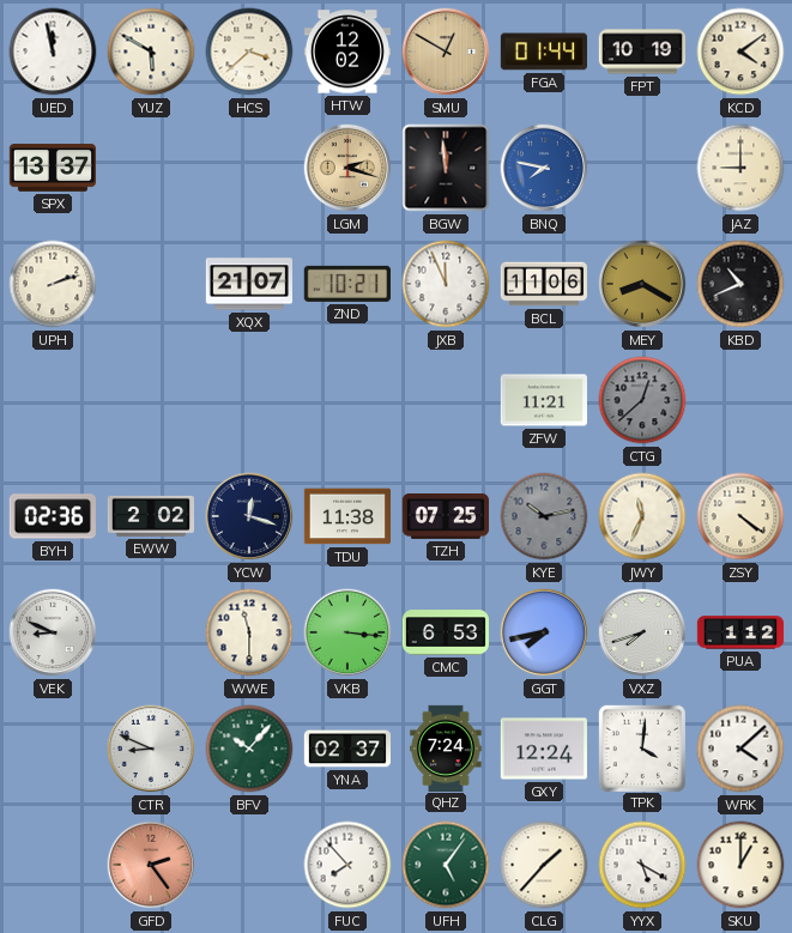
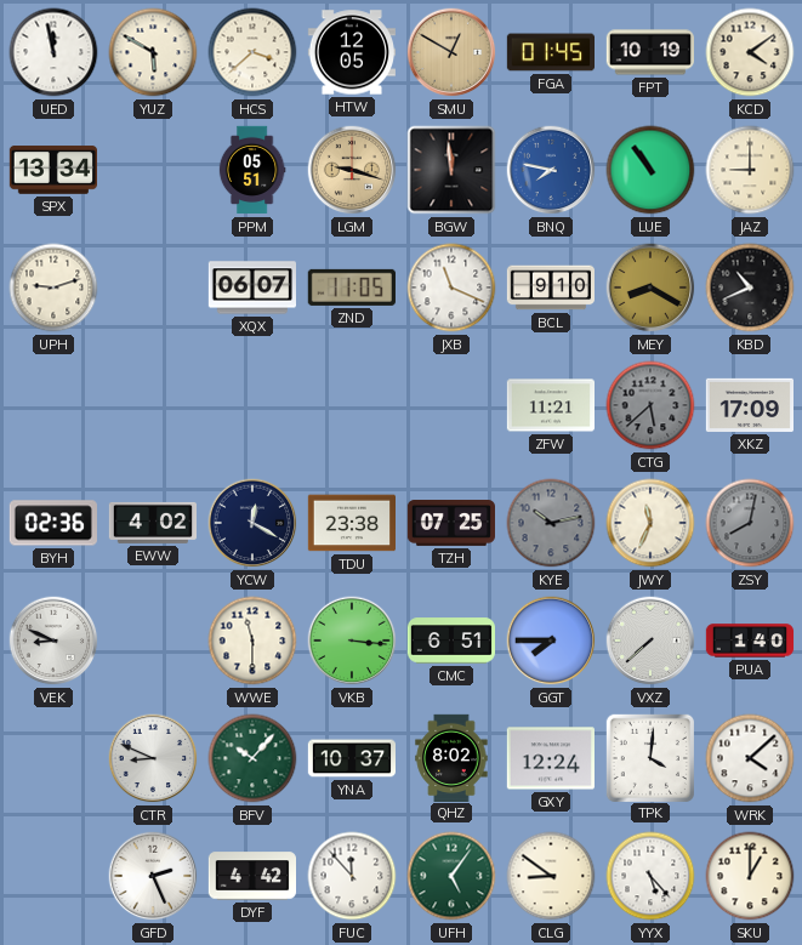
HTW: 12:02 -> 12:05 (351, 52)
FGA: 01:44 -> 01:45 (550, 52)
SPX: 13:37 -> 13:34 (52, 170)
PPM: none -> 05:51 (252, 170)
LGM: 2:18 -> 9:18 (352, 170)
LUE: none -> 10:54 (650, 170)
UPH: 2:12 -> 9:12 (53, 288)
XQX: 21:07 -> 06:07 (251, 288)
ZND: 10:21 -> 11:05 (352, 288)
JXB: 11:56 -> 11:19 (451, 288)
BCL: 11:06 -> 9:10 (550, 288)
CTG: 12:38 -> 5:38 (650, 405)
XKZ: none -> 17:09 (749, 405)
EWW: 2:02 -> 4:02 (152, 523)
YCW: 12:18 -> 12:20 (252, 523)
TDU: 11:38 -> 23:38 (351, 523)
ZSY: 4:21 -> 8:02 (750, 523)
ZSY dial: cream -> grey (750, 523)
CMC: 6:53 -> 6:51 (450, 641)
GGT: 7:43 -> 7:45 (551, 641)
VXZ: 7:42 -> 7:38 (650, 641)
PUA: 1:12 -> 1:40 (750, 641)
YNA: 02:37 -> 10:37 (351, 758)
QHZ: 7:24 -> 8:02 (451, 757)
GFD: 2:24 -> 2:26 (153, 876)
GFD dial: salmon -> white (153, 876)
DYF: none -> 4:42 (251, 876)
FUC: 7:53 -> 11:53 (352, 876)
CLG: 1:37 -> 8:51 (551, 876)
YYX: 5:20 -> 5:23 (650, 876)
